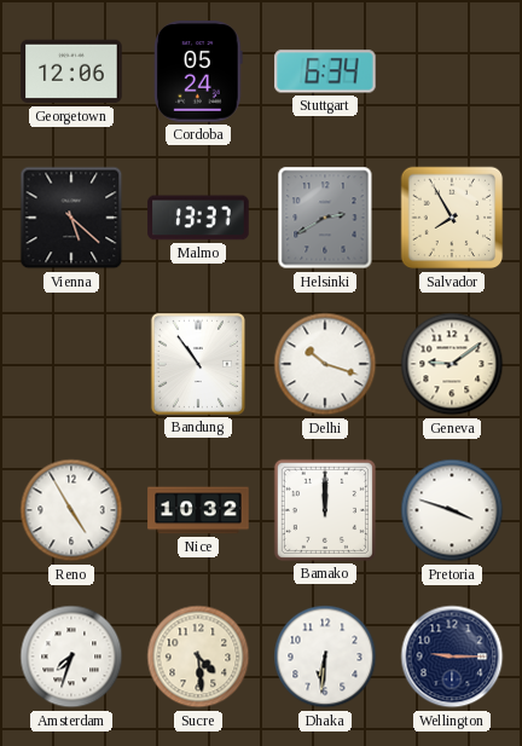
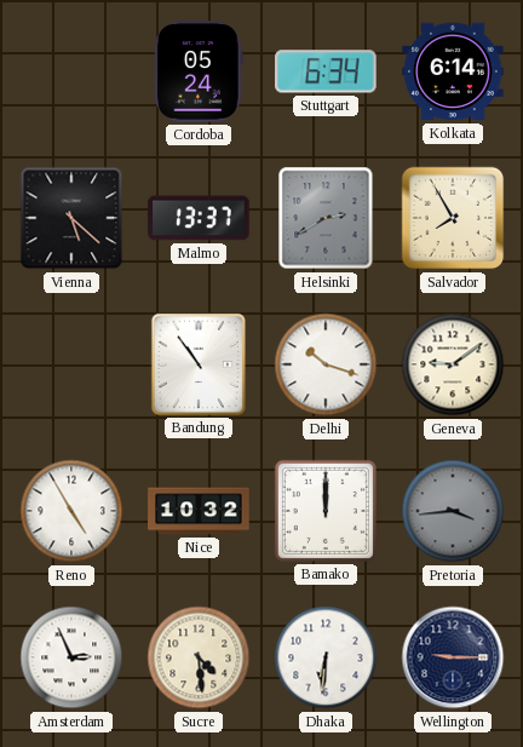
Georgetown: 12:06 -> none (71, 71)
Kolkata: none -> 6:14 (453, 71)
Pretoria: 3:48 -> 3:44 (453, 511)
Pretoria dial: white -> grey (453, 511)
Amsterdam: 7:33 -> 2:56 (71, 657)
